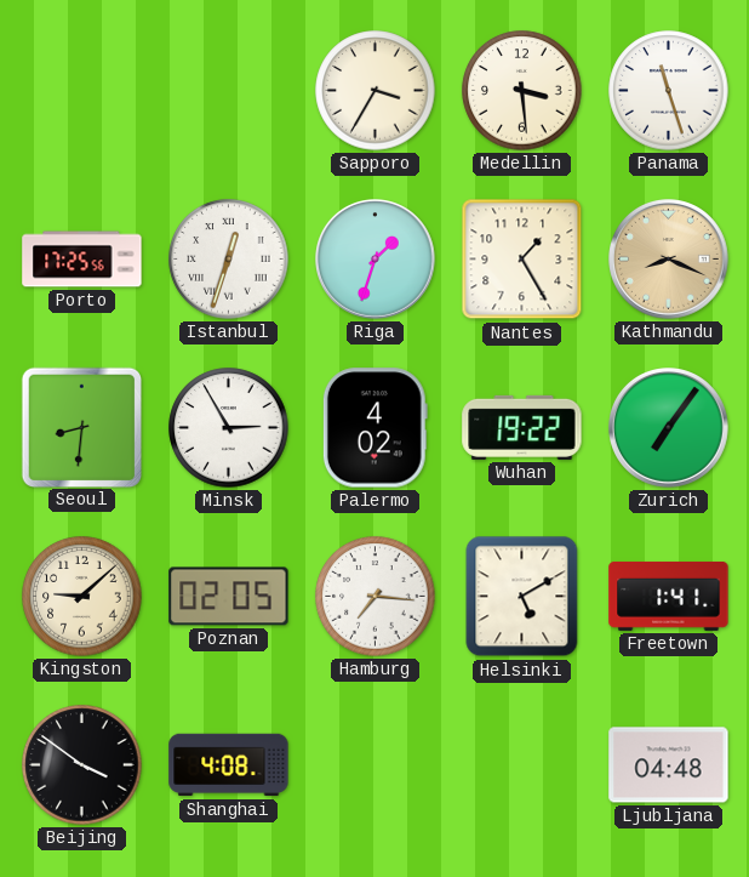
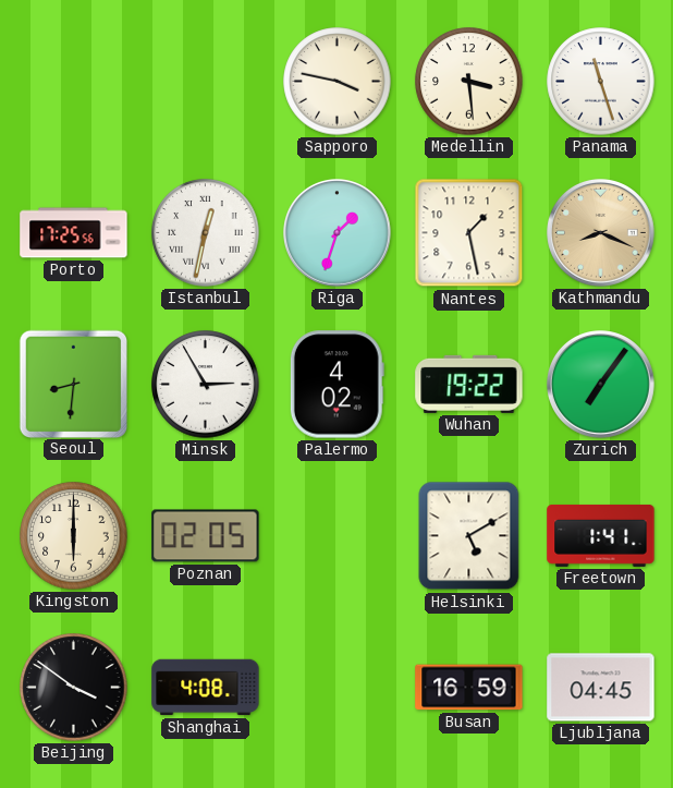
Sapporo: 3:35 -> 3:47 (338, 82)
Istanbul: 12:33 -> 12:32 (206, 233)
Nantes: 1:25 -> 1:28 (469, 233)
Kingston: 9:08 -> 6:00 (74, 536)
Hamburg: 7:16 -> none (376, 597)
Busan: none -> 16:59 (469, 688)
Ljubljana: 04:48 -> 04:45 (601, 688)
